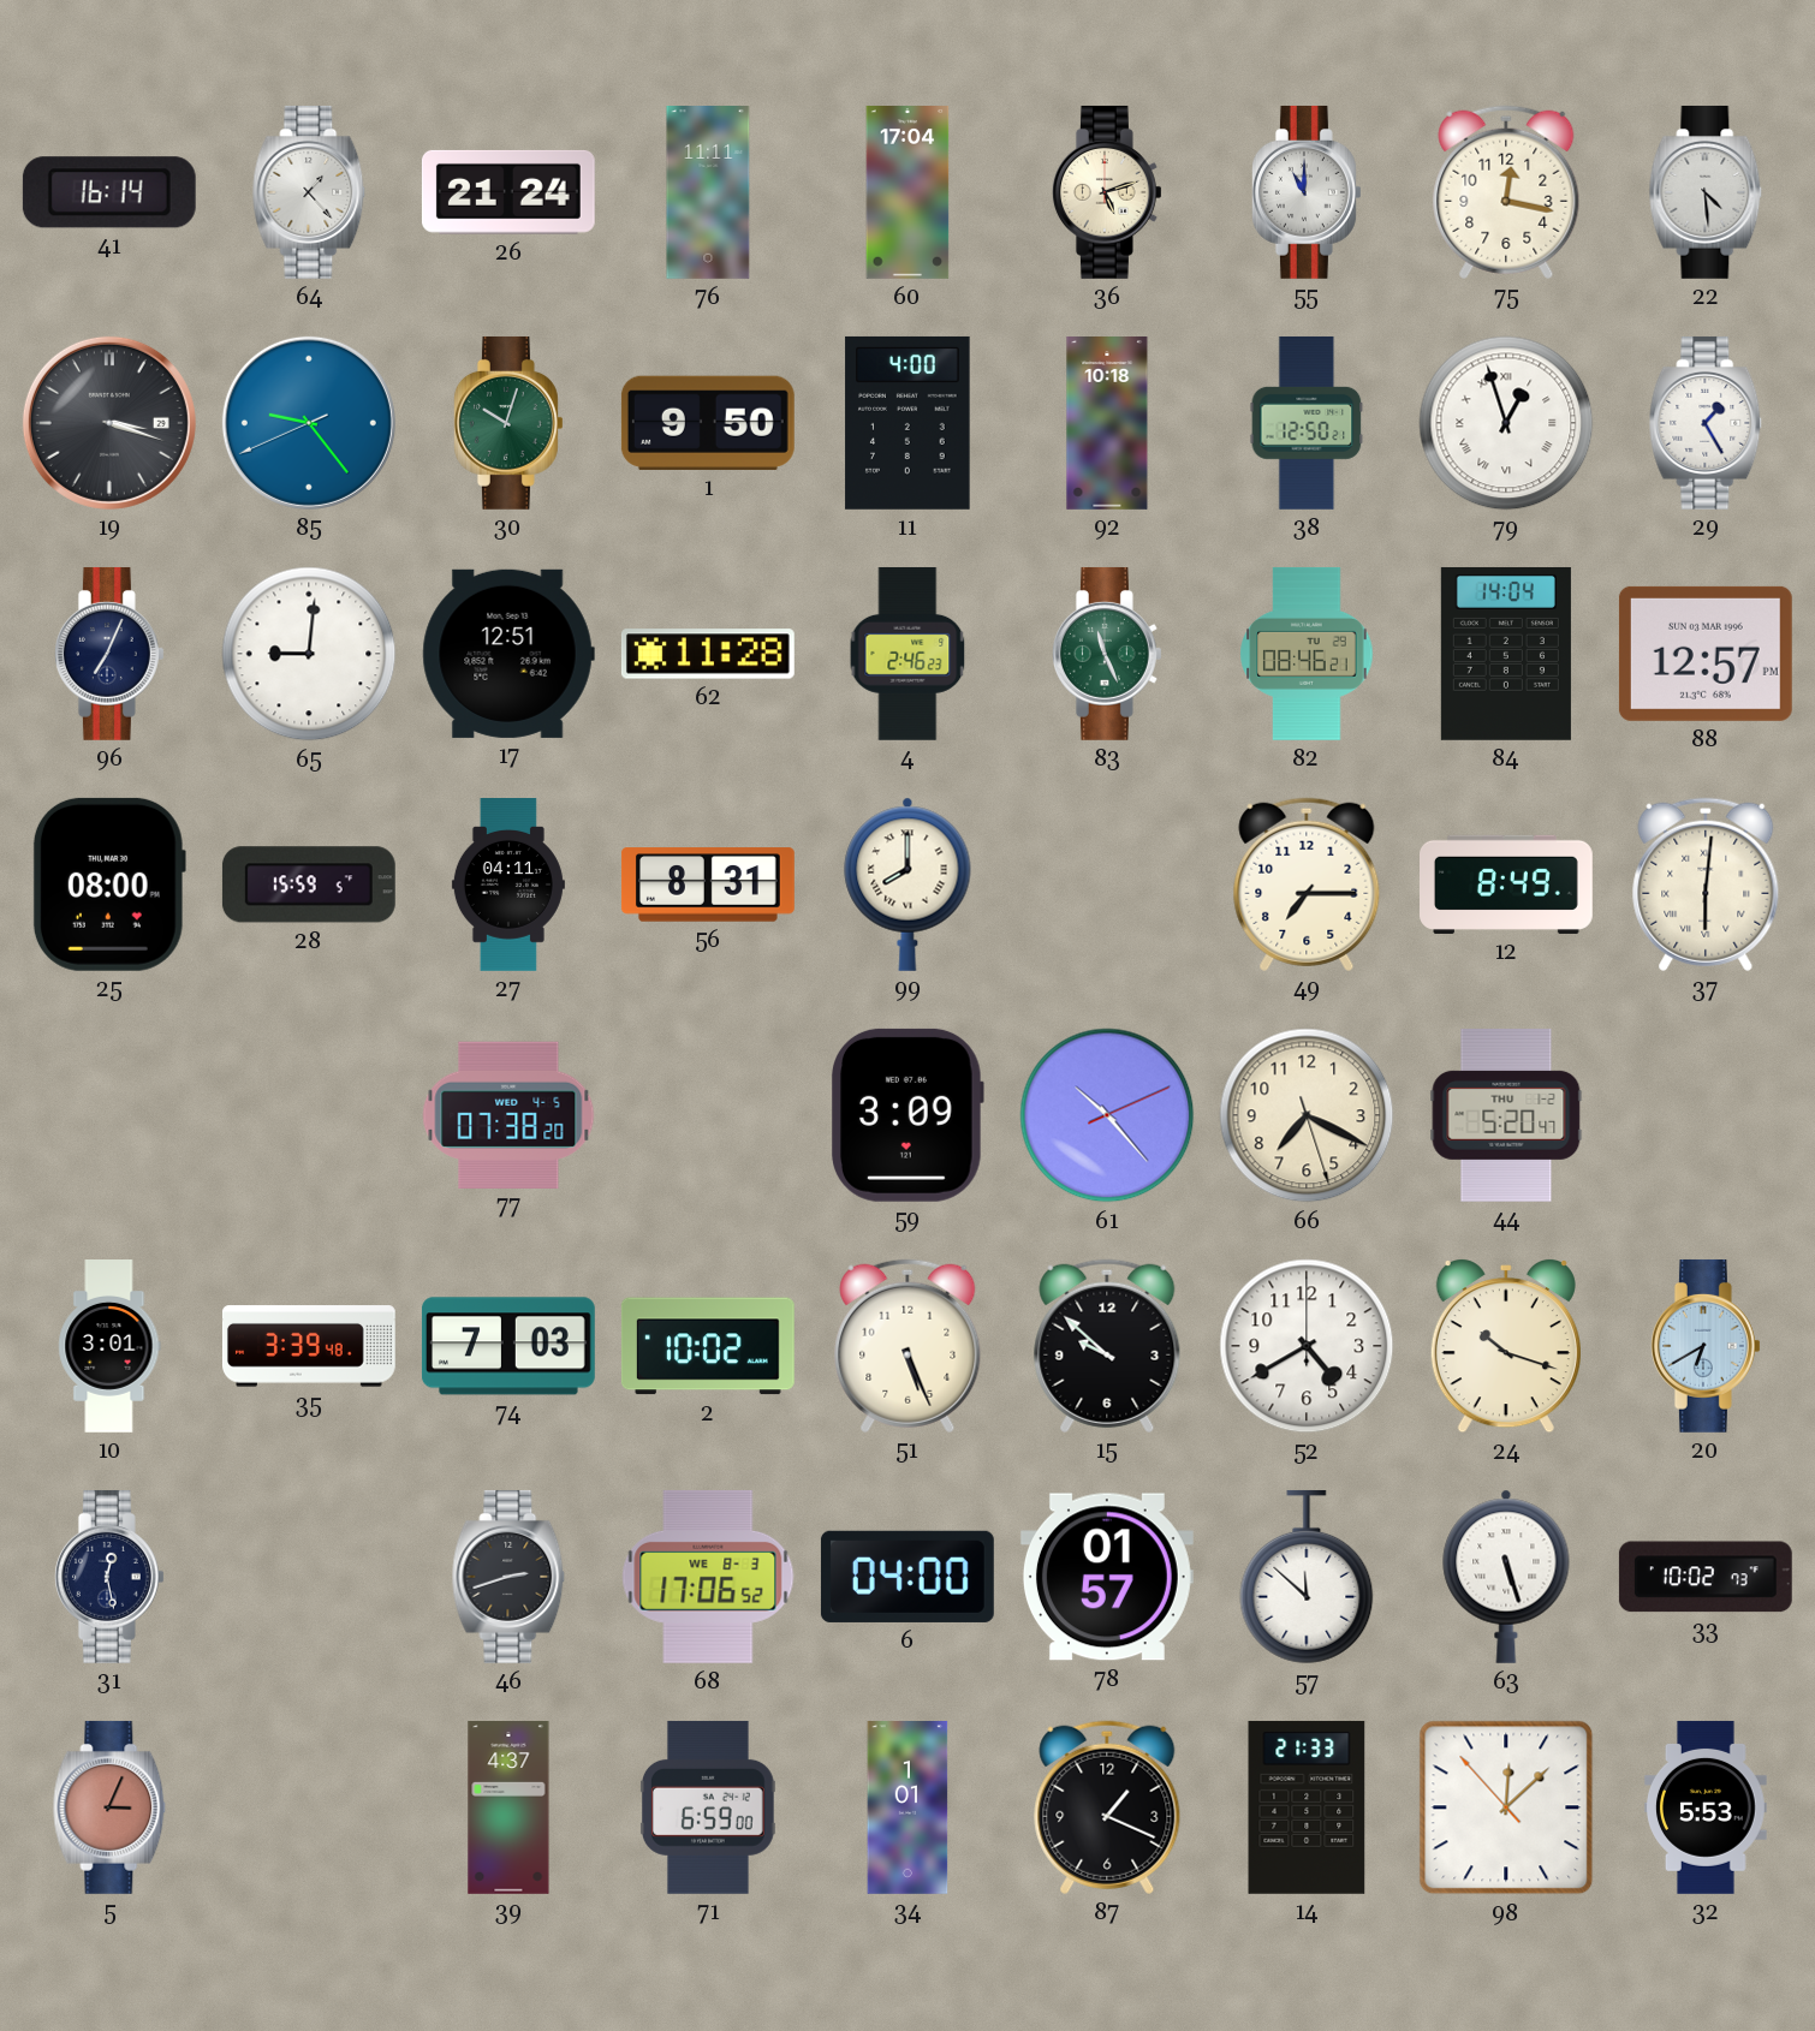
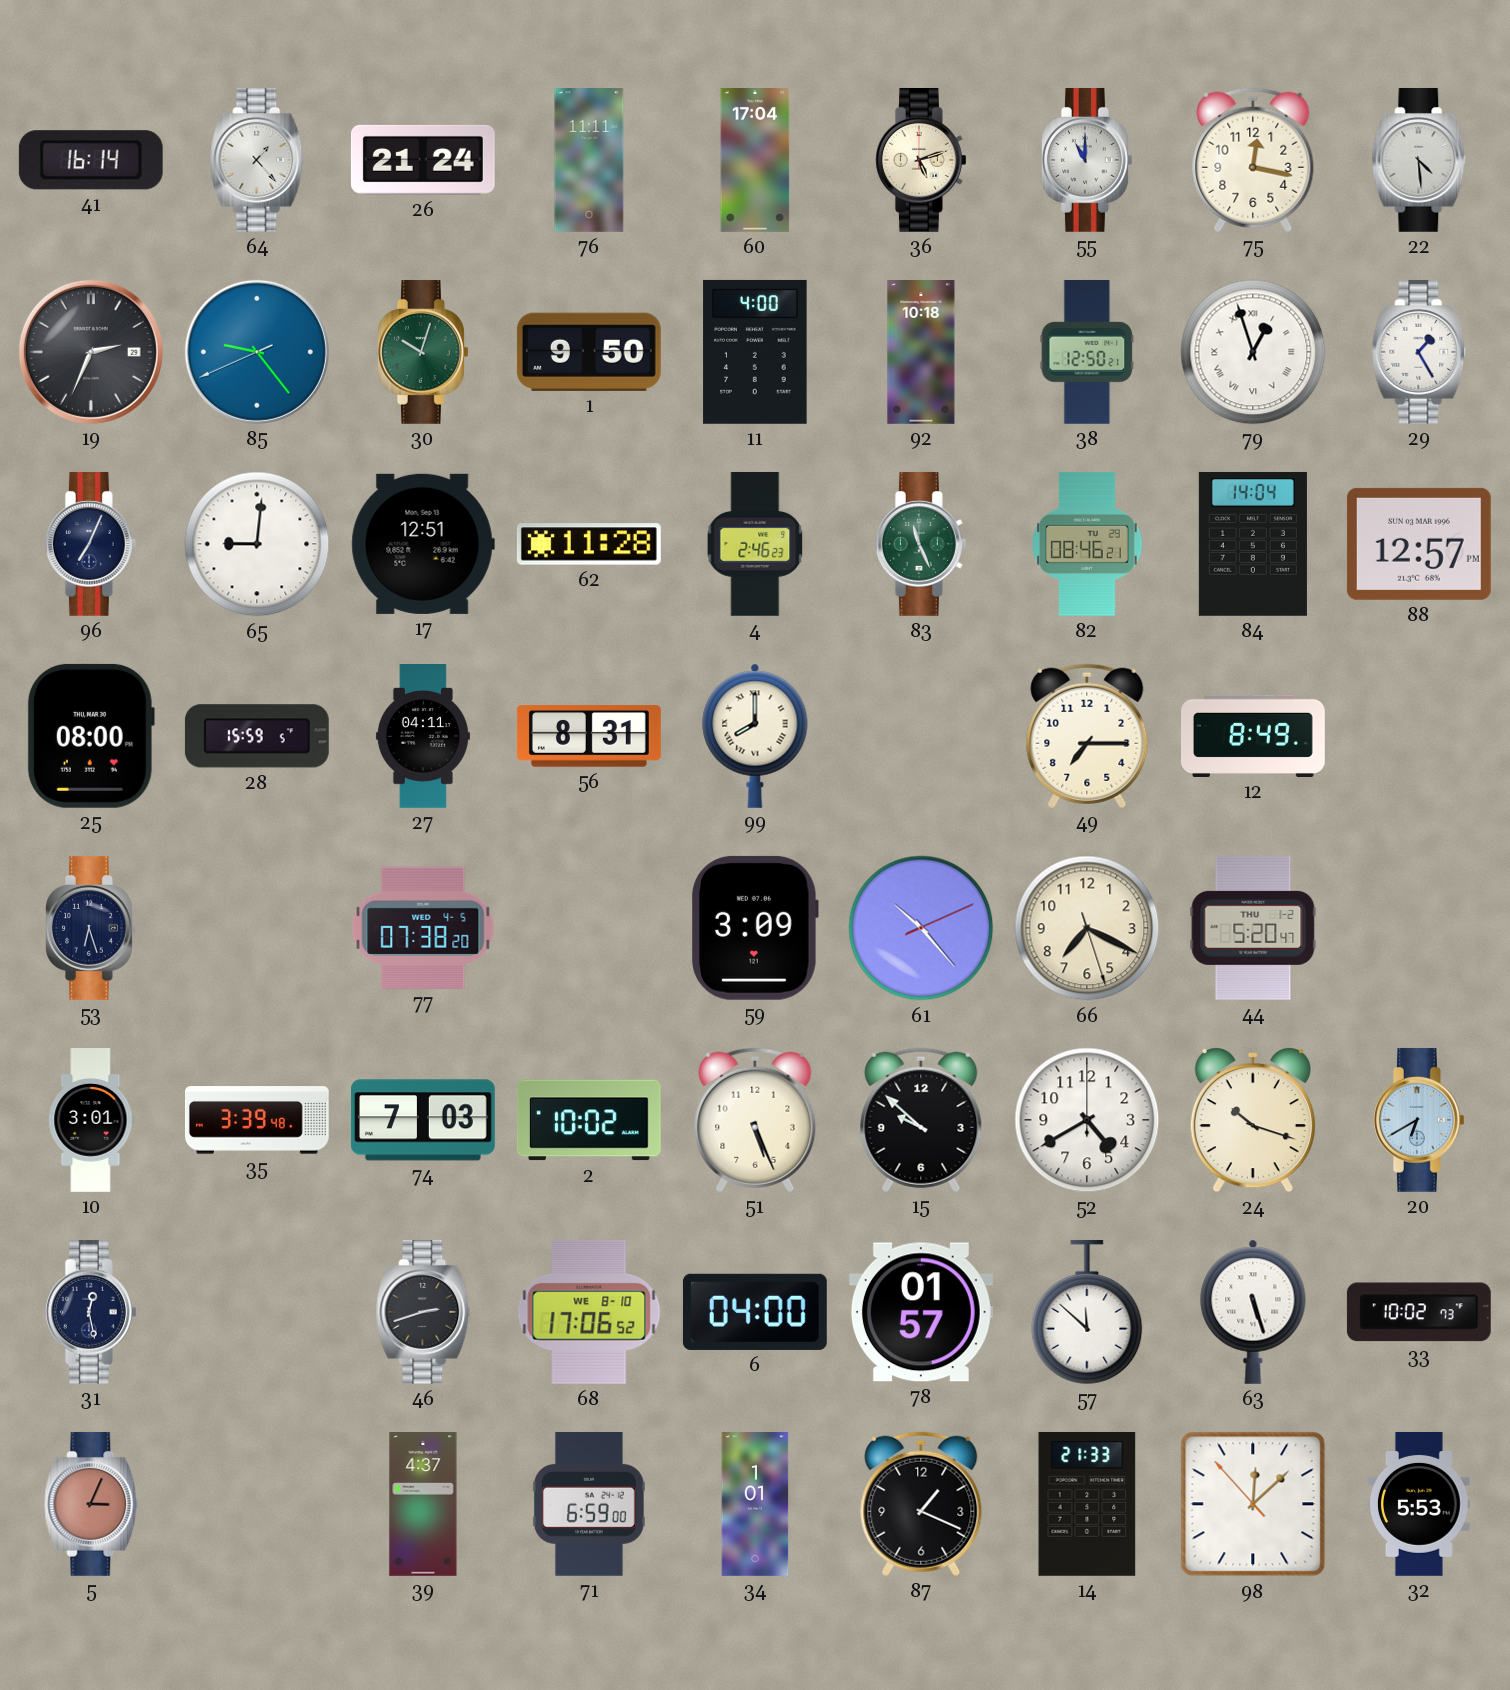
19: 3:18 -> 2:34 (91, 352)
37: 6:01 -> none (1706, 885)
53: none -> 6:27 (91, 928)
68 date: WE 8-3 -> WE 8-10 (589, 1312)
